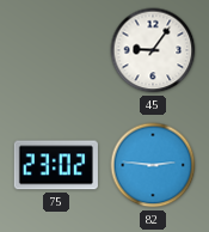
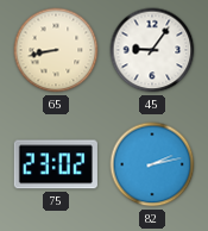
65: none -> 8:43 (56, 50)
82: 2:46 -> 2:13 (152, 164)
